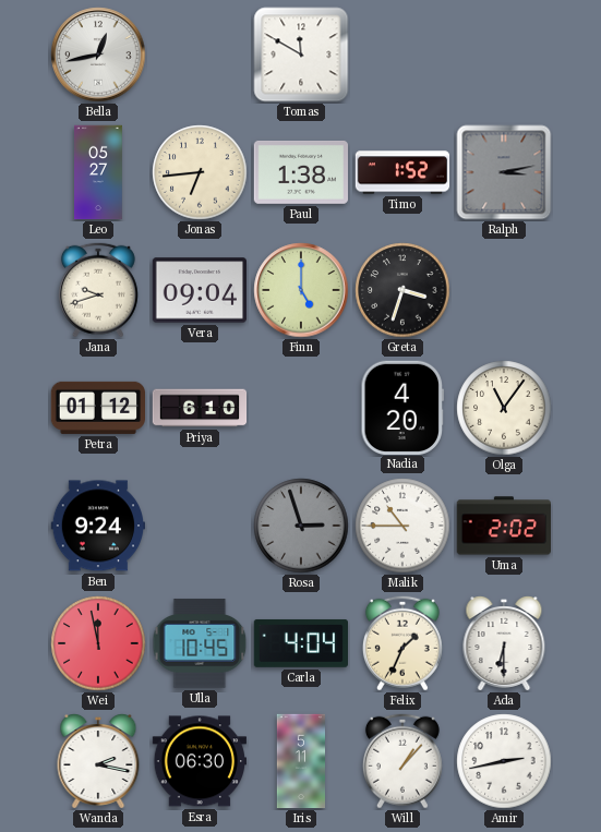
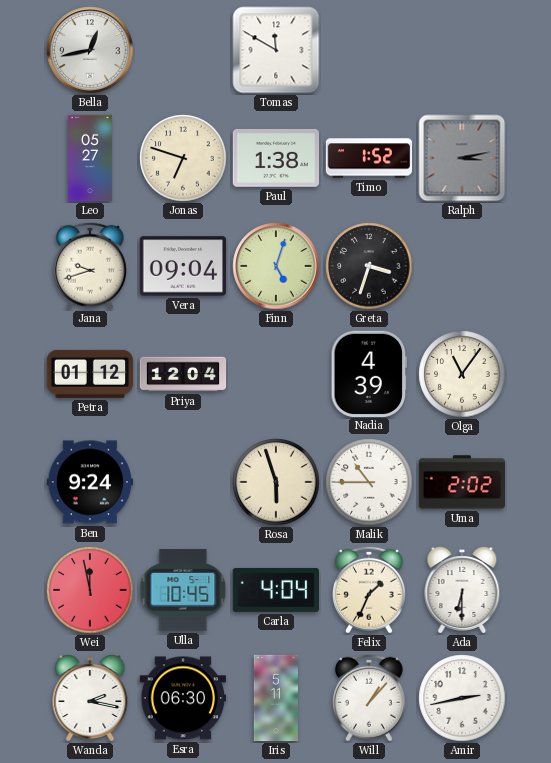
Jonas: 6:44 -> 6:48 (183, 158)
Finn: 5:00 -> 5:03 (276, 266)
Priya: 6:10 -> 12:04 (183, 374)
Nadia: 4:20 -> 4:39 (368, 373)
Rosa: 2:57 -> 5:57 (276, 482)
Rosa dial: grey -> cream (276, 482)
